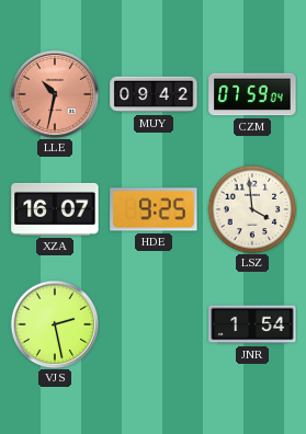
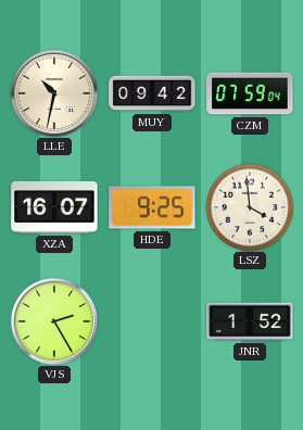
LLE dial: salmon -> cream (54, 93)
VJS: 2:28 -> 2:25 (54, 321)
JNR: 1:54 -> 1:52 (250, 321)
